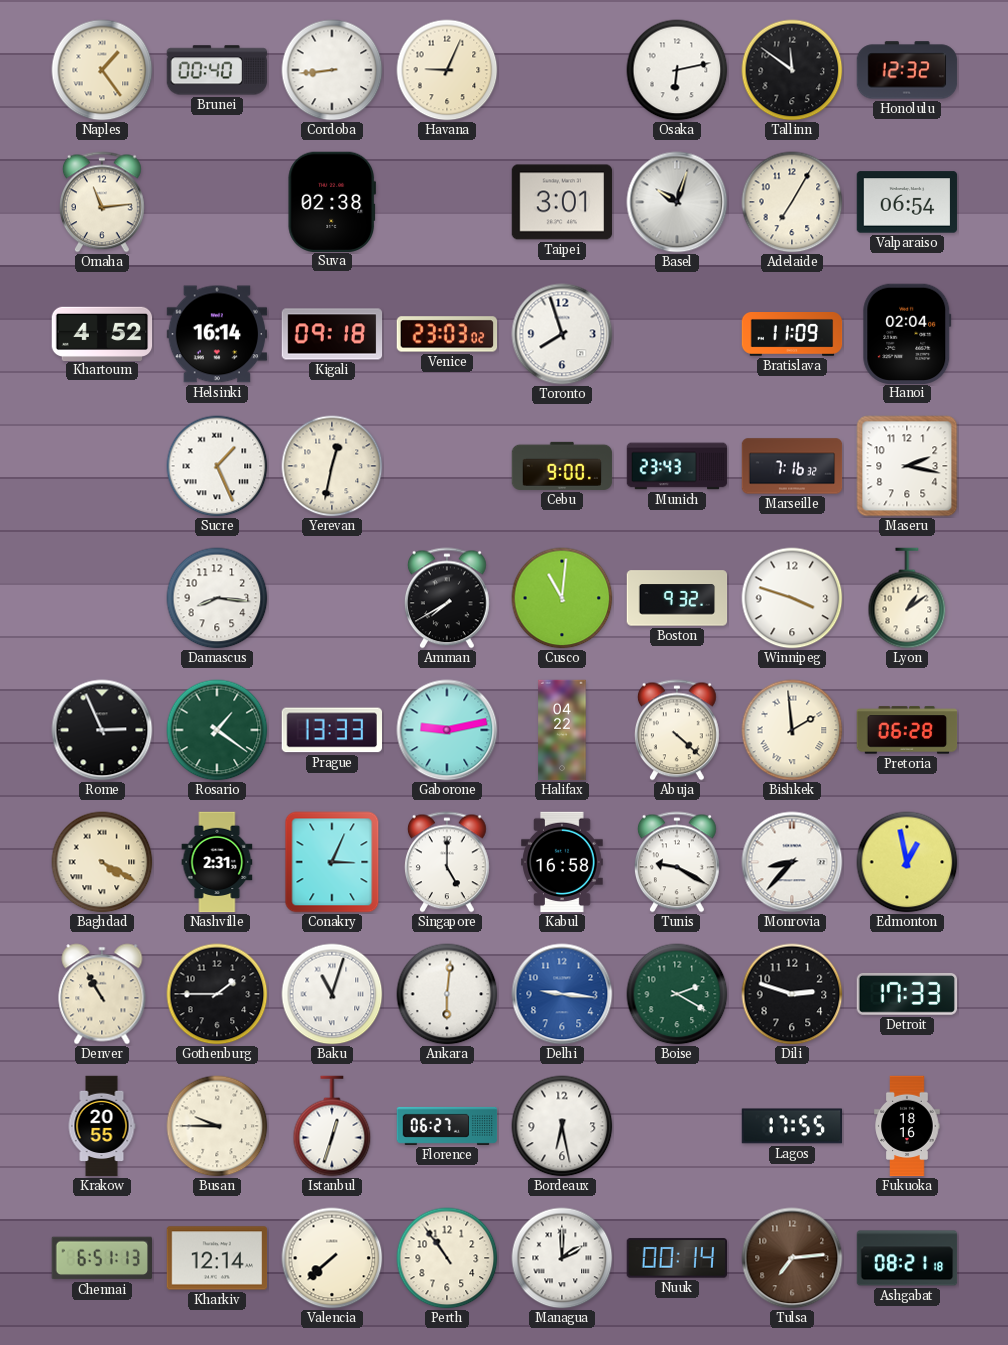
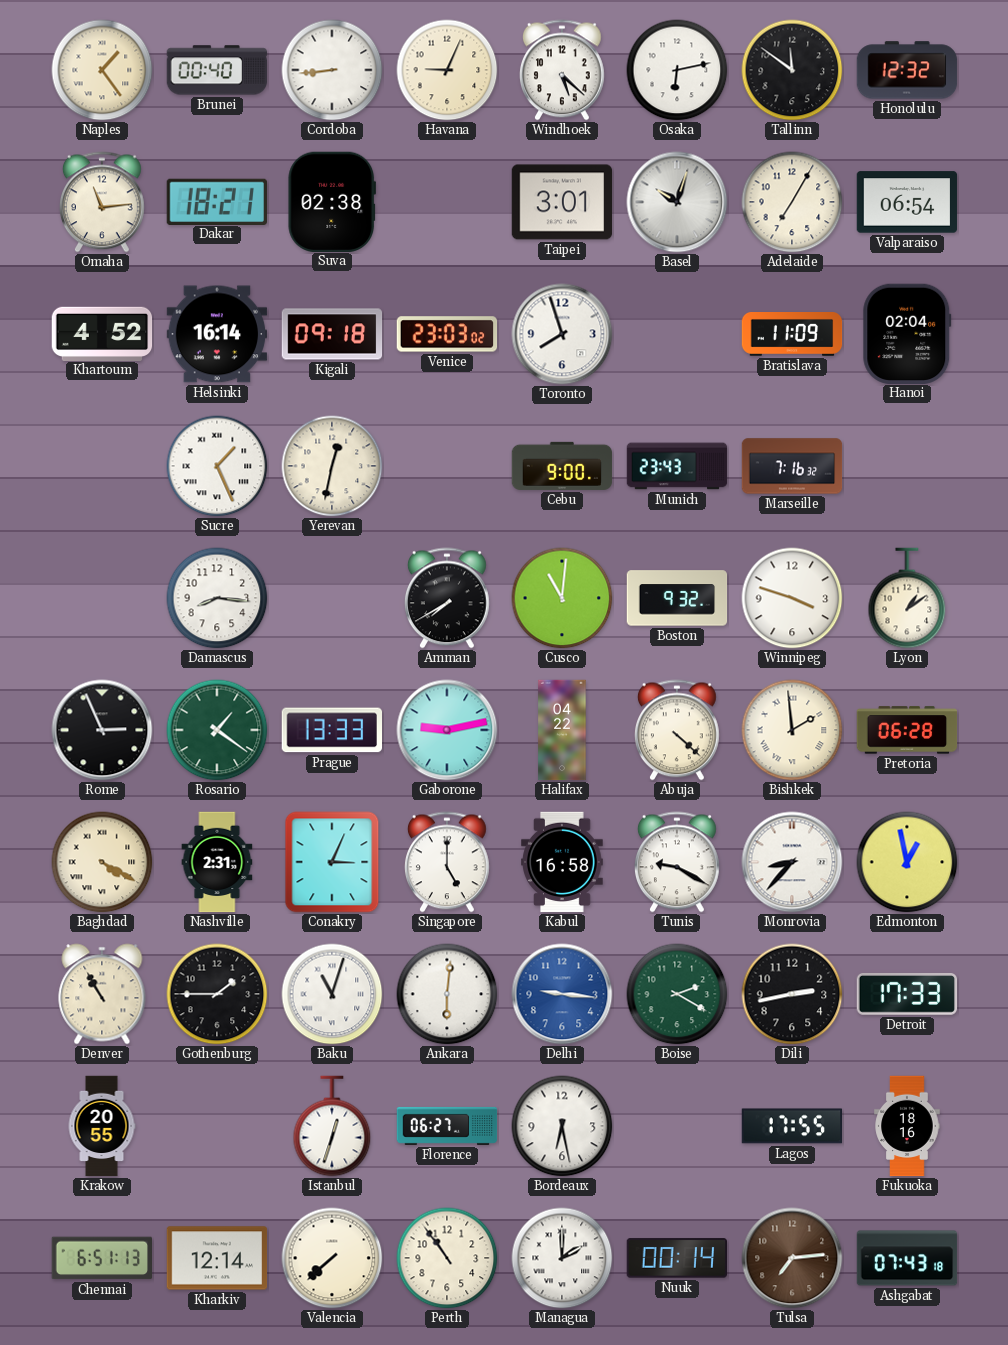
Windhoek: none -> 5:22 (562, 70)
Dakar: none -> 18:21 (216, 201)
Maseru: 2:17 -> none (907, 466)
Dili: 2:48 -> 2:43 (792, 994)
Busan: 9:45 -> none (217, 1126)
Ashgabat: 08:21 -> 07:43 (907, 1258)
